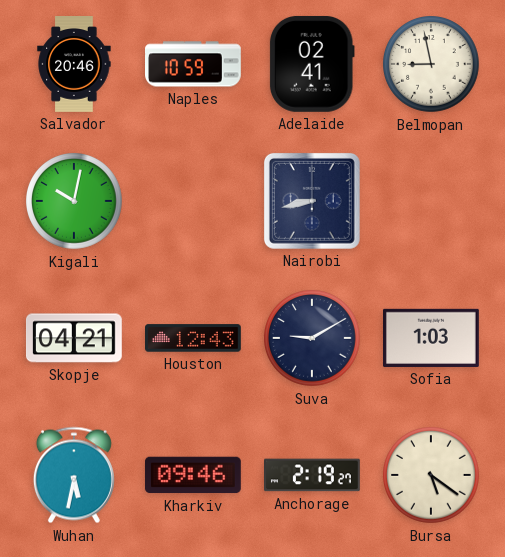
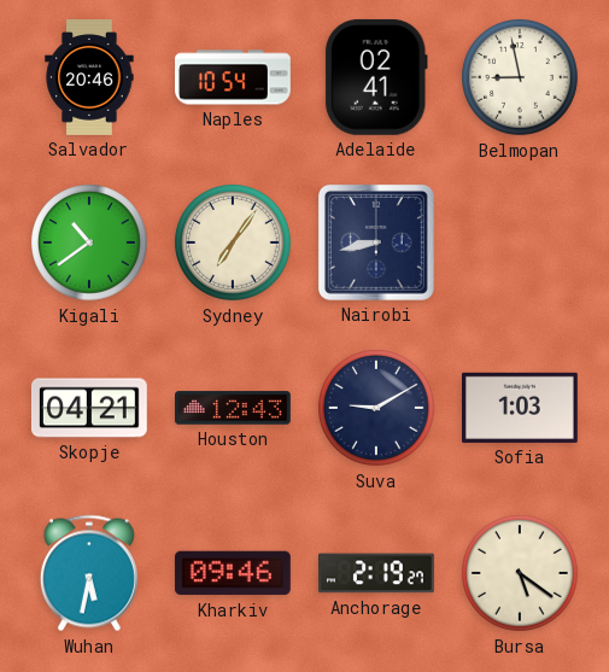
Naples: 10:59 -> 10:54 (234, 77)
Kigali: 10:02 -> 10:39 (90, 244)
Sydney: none -> 7:06 (234, 244)
